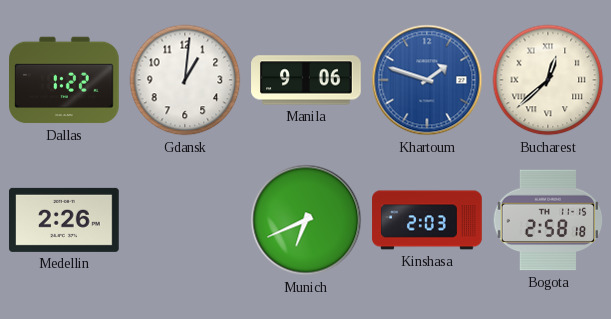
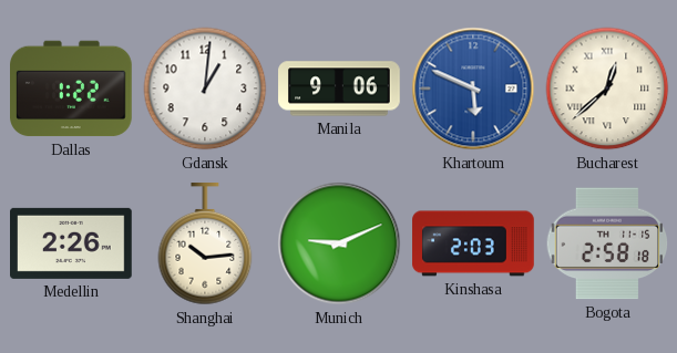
Khartoum: 1:48 -> 5:49 (473, 89)
Shanghai: none -> 10:14 (205, 245)
Munich: 6:41 -> 9:11 (339, 243)
